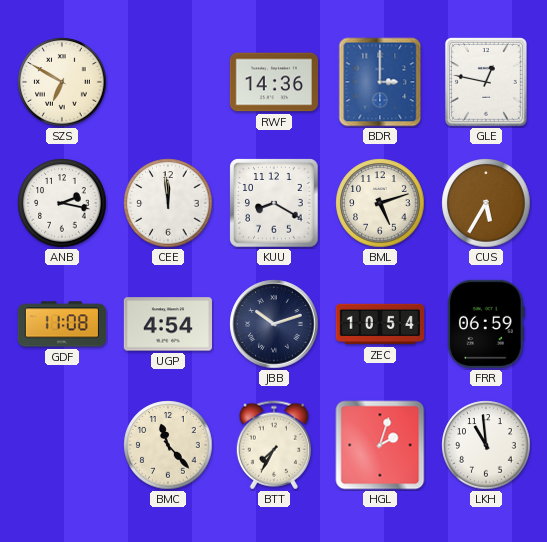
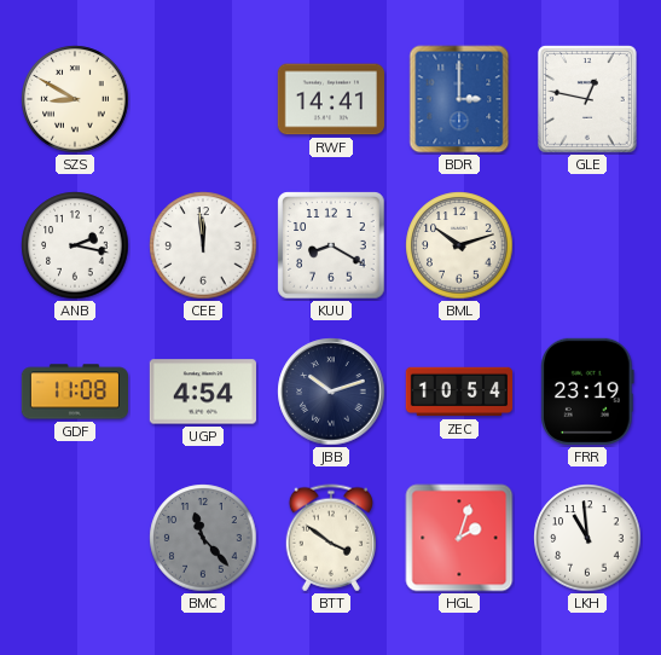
SZS: 6:50 -> 8:50 (75, 99)
RWF: 14:36 -> 14:41 (330, 99)
BML: 5:12 -> 10:12 (459, 245)
CUS: 5:35 -> none (486, 203)
FRR: 06:59 -> 23:19 (587, 392)
BMC dial: cream -> grey (203, 538)
BTT: 7:35 -> 3:51 (330, 538)
